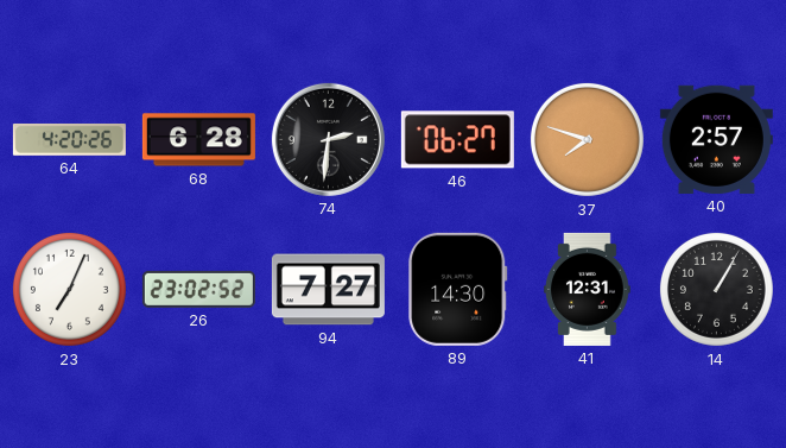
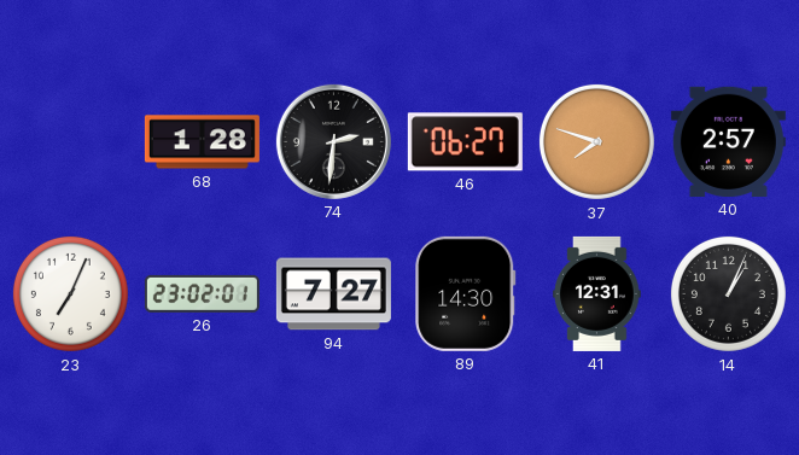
64: 4:20 -> none (69, 139)
68: 6:28 -> 1:28 (202, 142)
26: 23:02:52 -> 23:02:01 (202, 293)
14: 1:05 -> 1:04 (728, 293)
